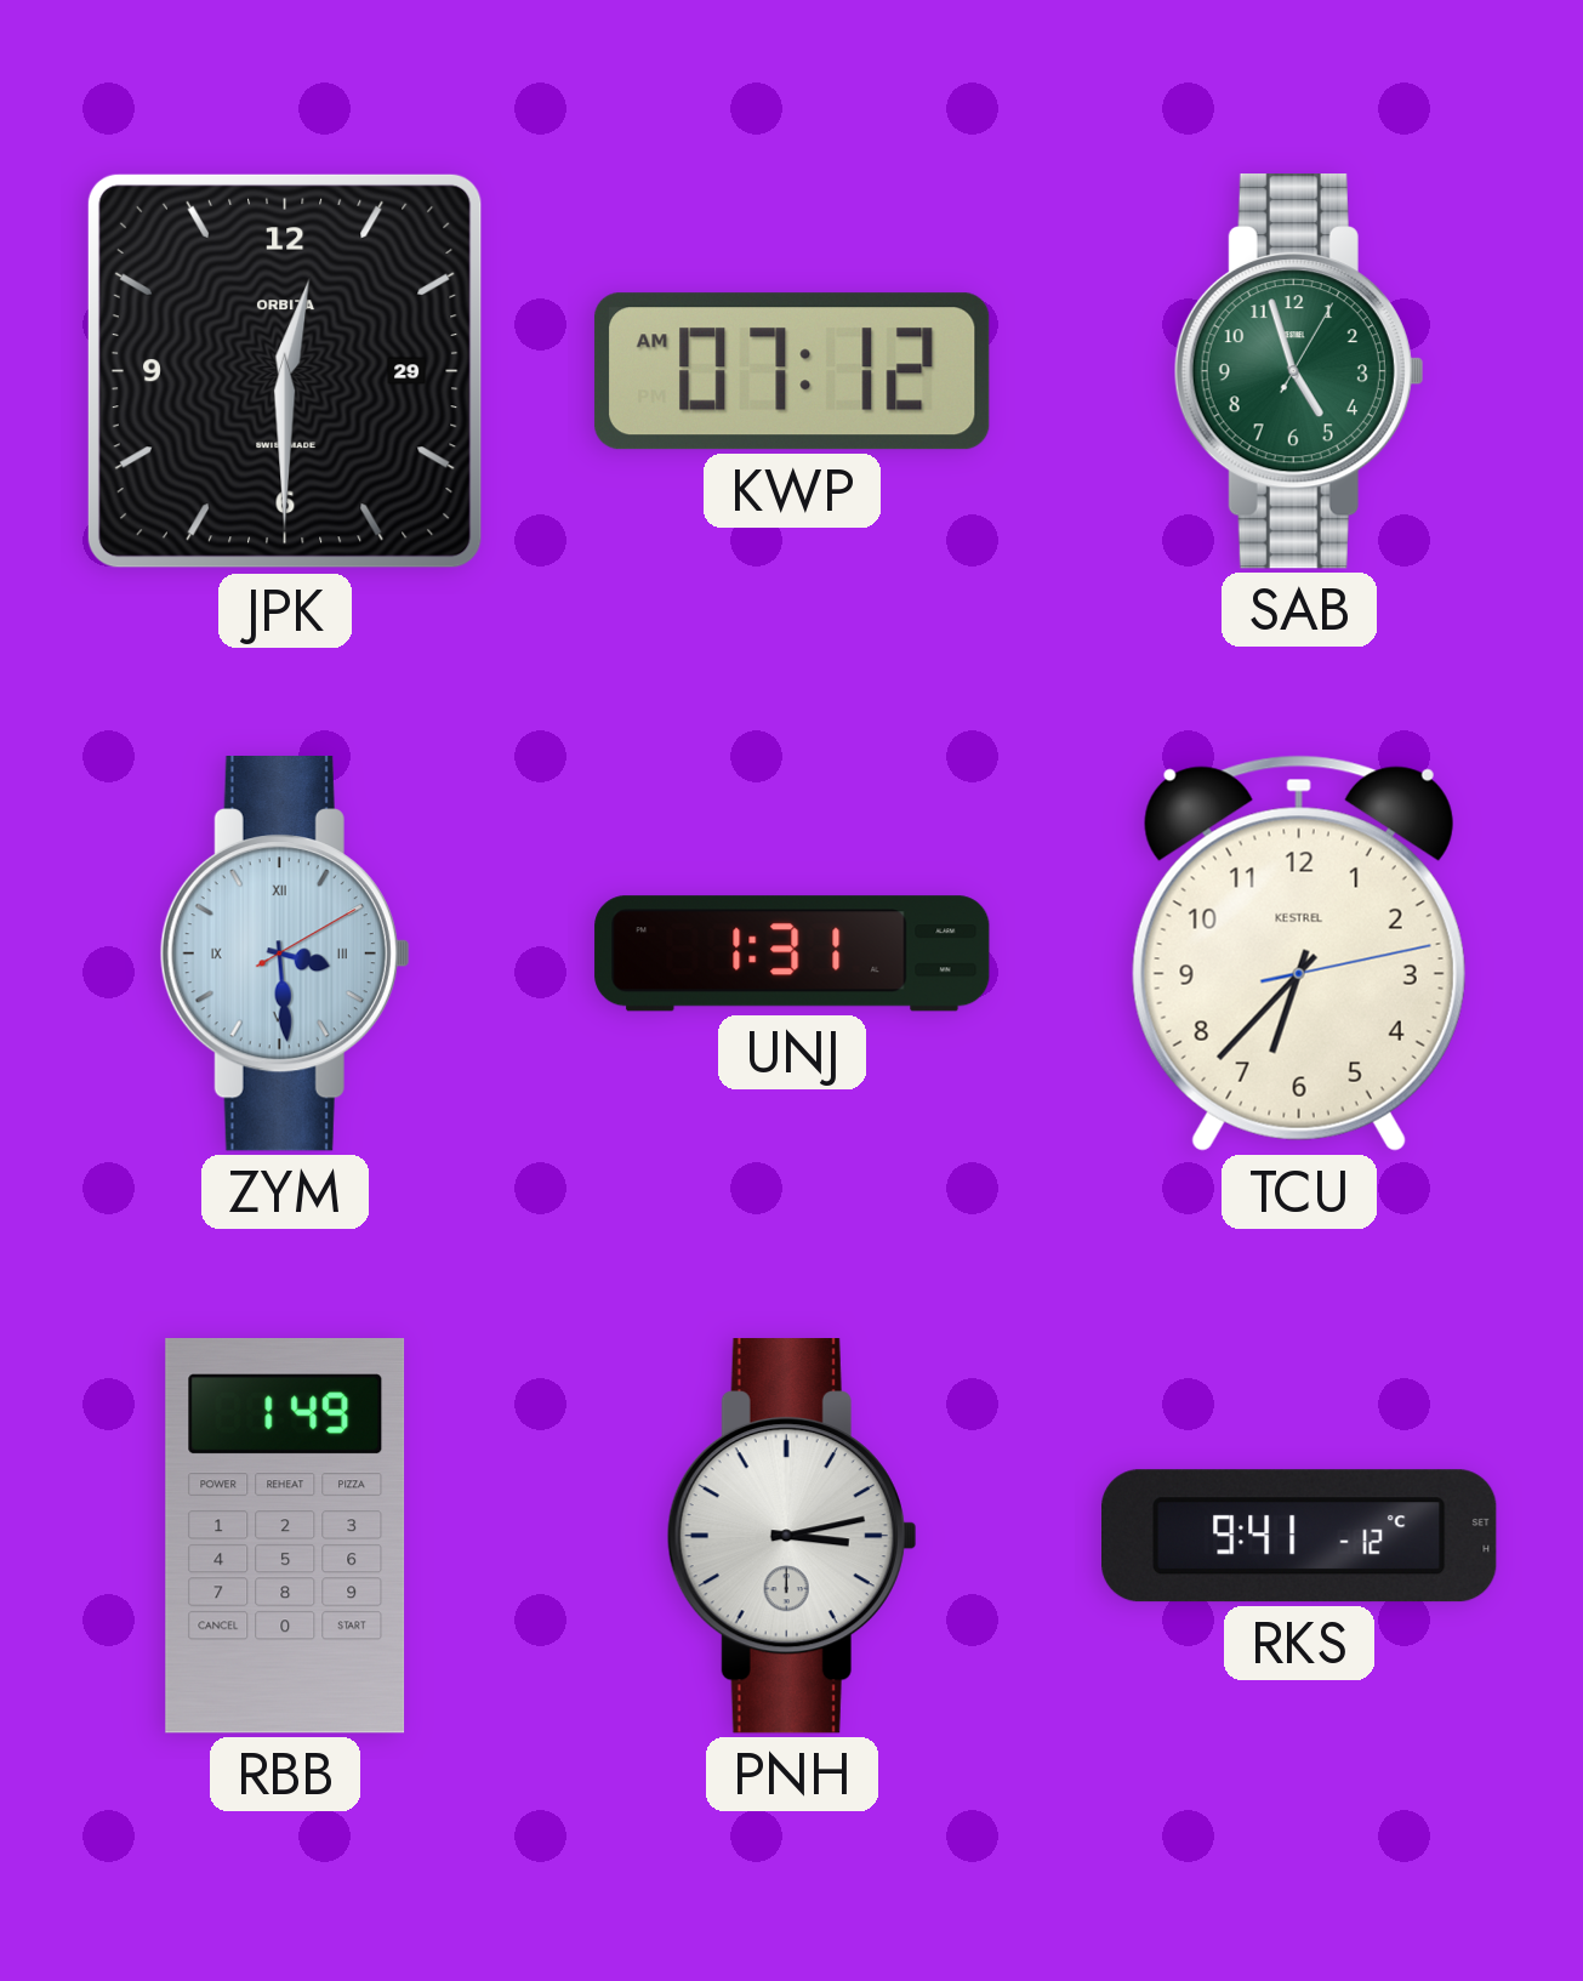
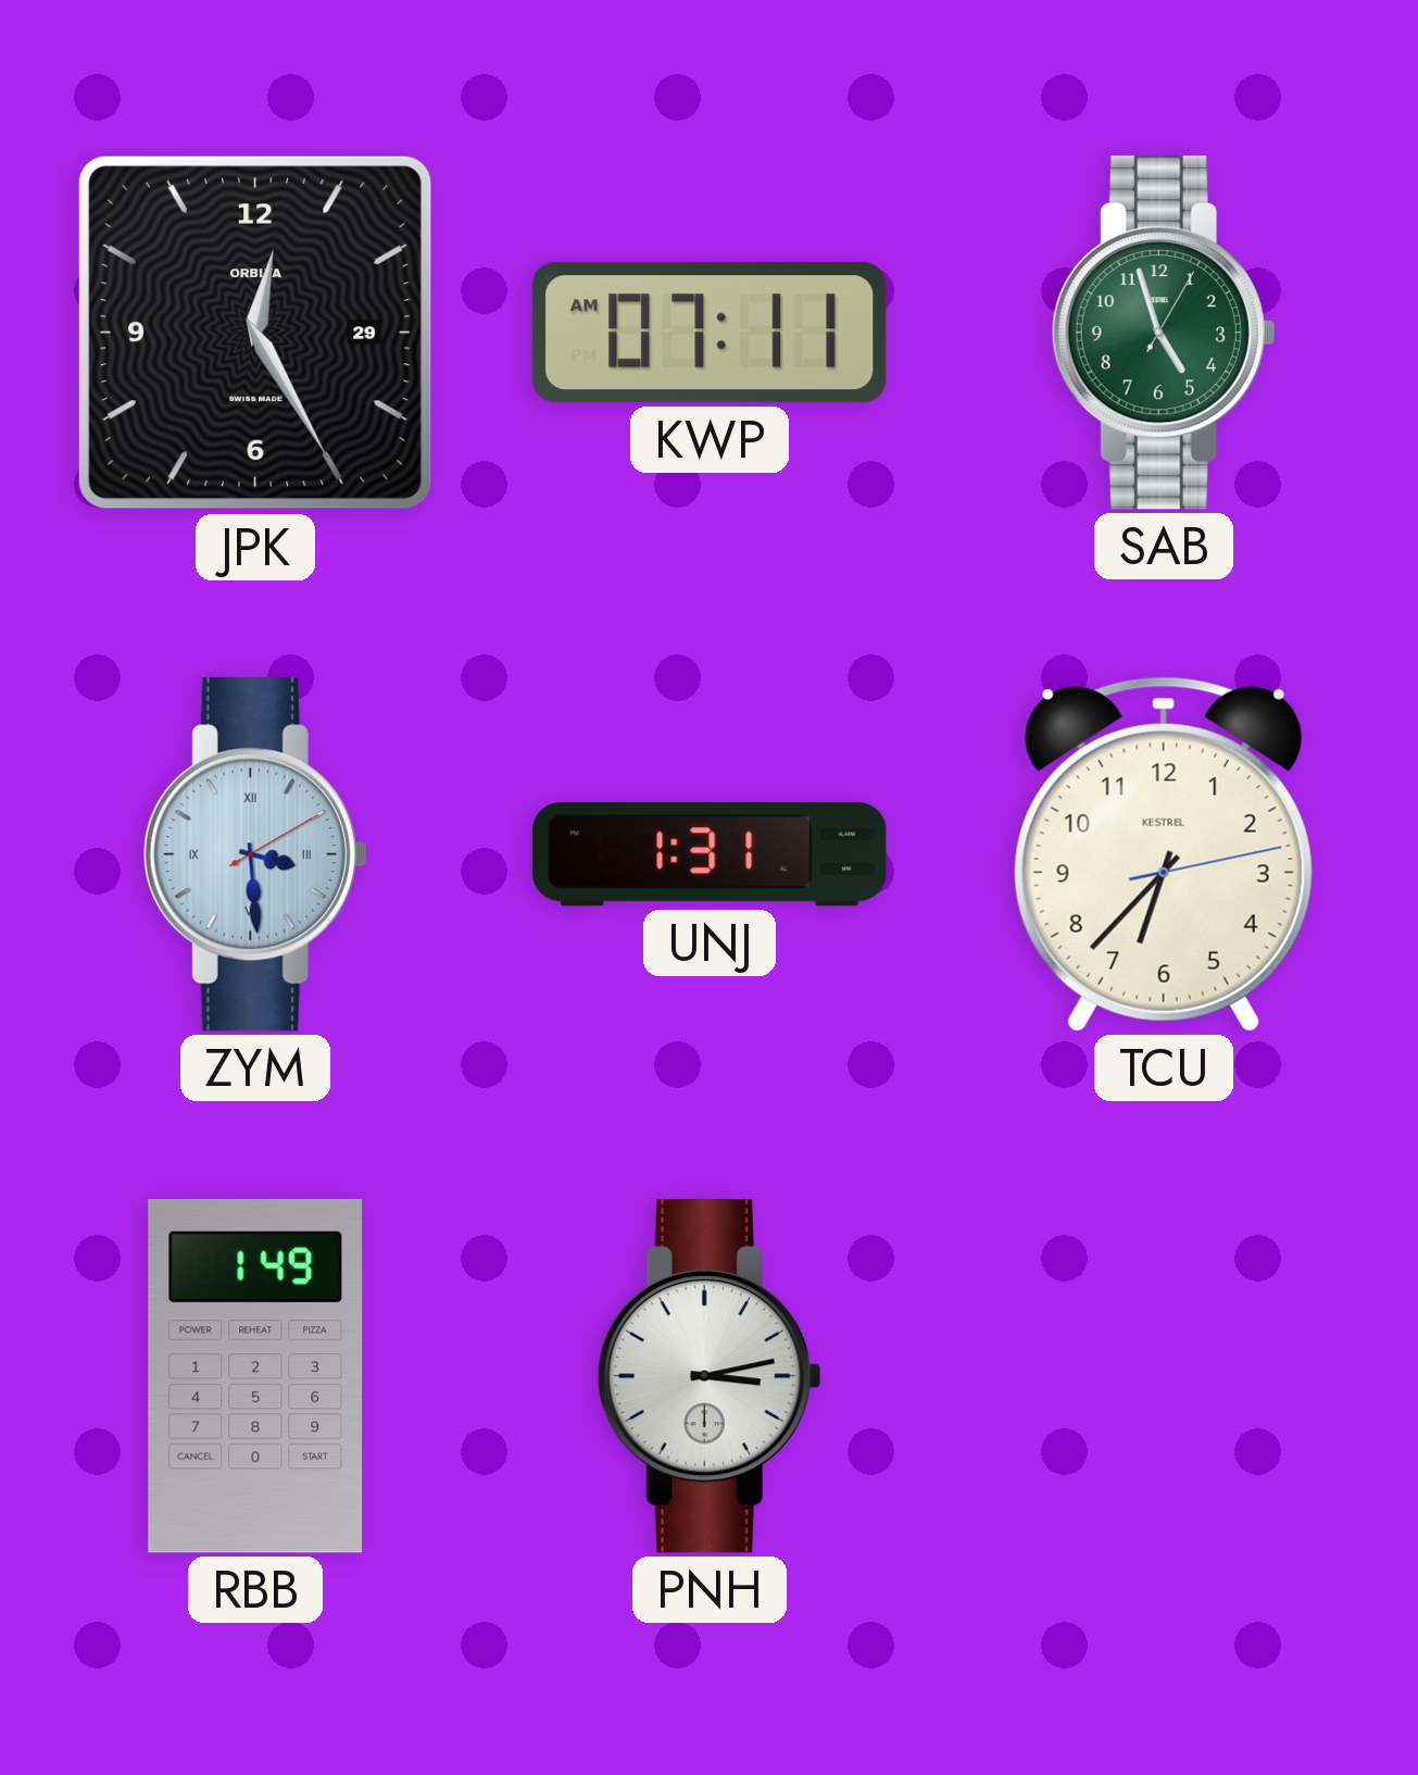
JPK: 12:30 -> 12:25 (255, 333)
KWP: 07:12 -> 07:11 (710, 333)
RKS: 9:41 -> none (1300, 1536)
